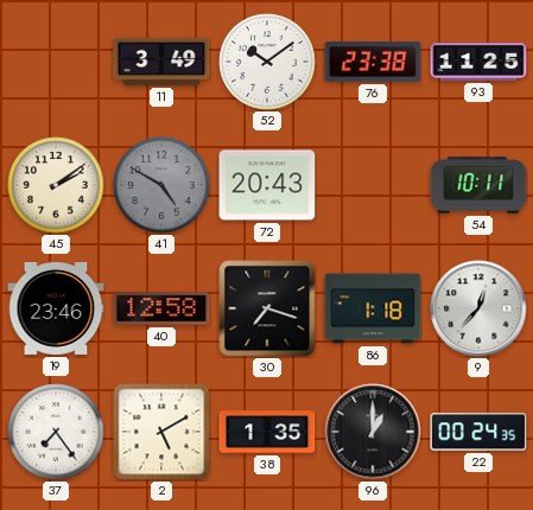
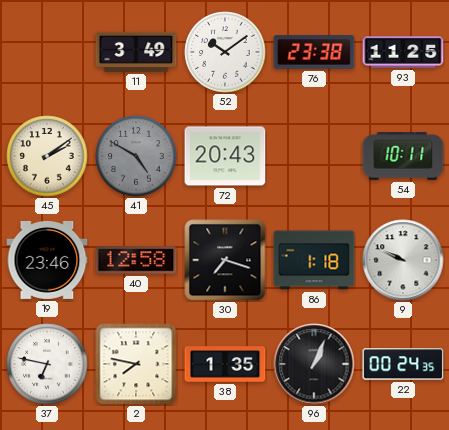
9: 12:37 -> 9:49 (403, 260)
37: 7:24 -> 6:47 (47, 364)
2: 5:10 -> 7:47 (136, 364)
96: 1:00 -> 1:04 (314, 364)
